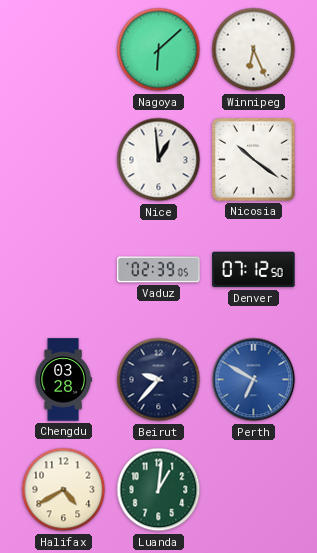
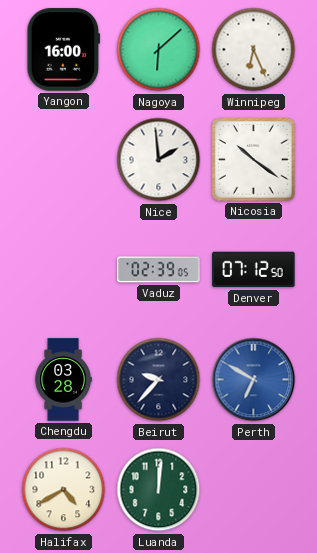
Yangon: none -> 16:00 (64, 50)
Nice: 12:59 -> 1:59 (159, 160)
Luanda: 1:01 -> 12:01 (159, 490)
